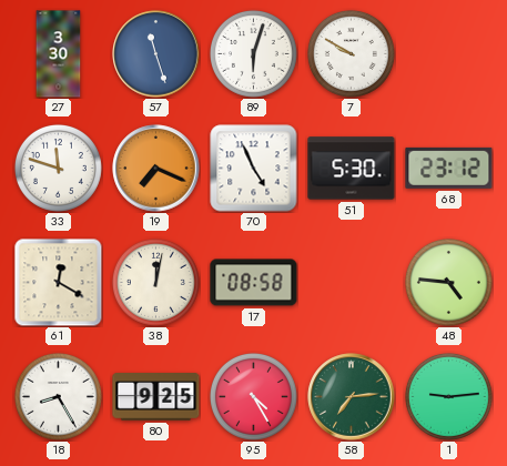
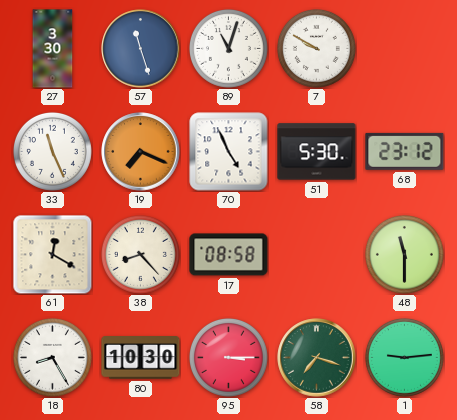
89: 6:03 -> 11:03 (228, 48)
33: 11:48 -> 11:26 (52, 151)
38: 12:02 -> 8:23 (140, 254)
48: 4:46 -> 11:30 (404, 254)
80: 9:25 -> 10:30 (141, 358)
95: 4:25 -> 3:15 (228, 357)
58: 7:14 -> 7:18 (317, 358)
